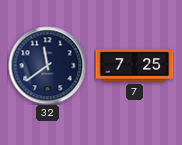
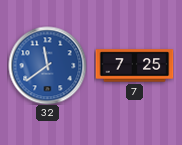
32 dial: navy -> blue (47, 65)
